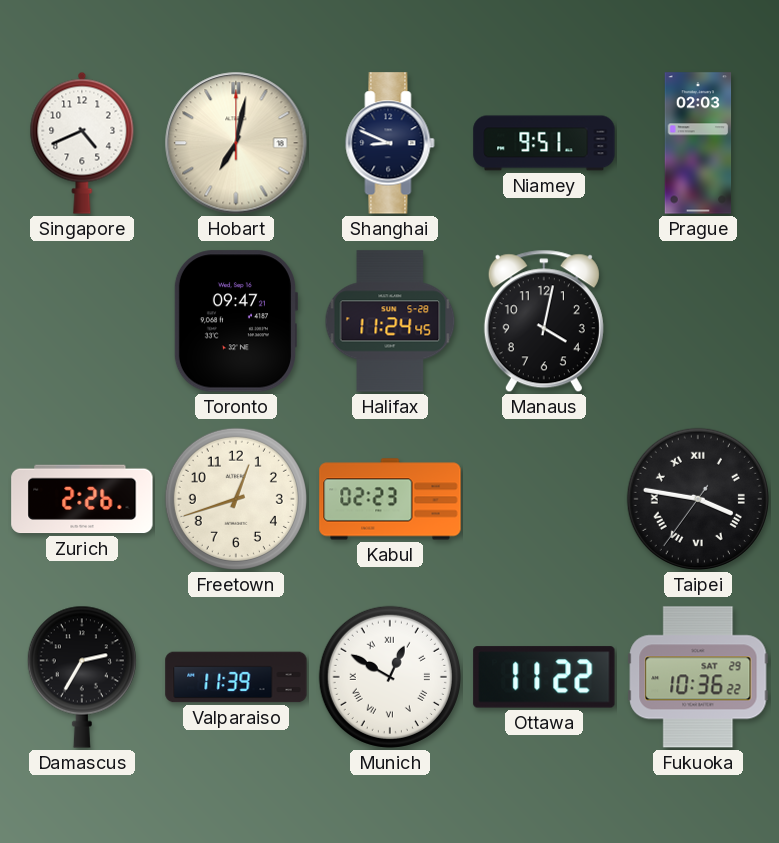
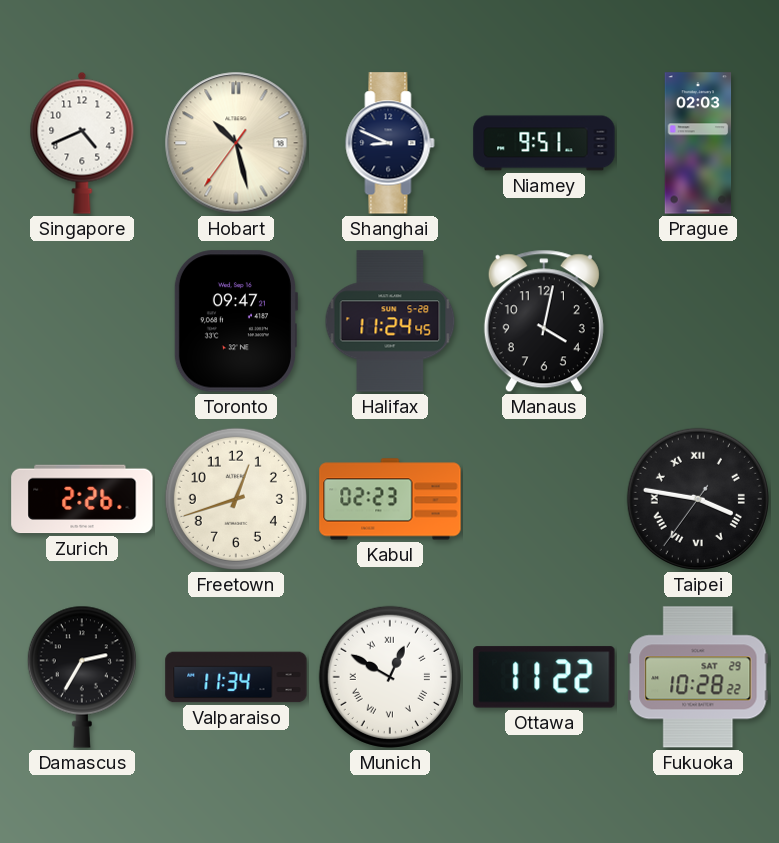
Hobart: 7:02 -> 10:27 (236, 143)
Valparaiso: 11:39 -> 11:34 (236, 677)
Fukuoka: 10:36 -> 10:28 (698, 677)
